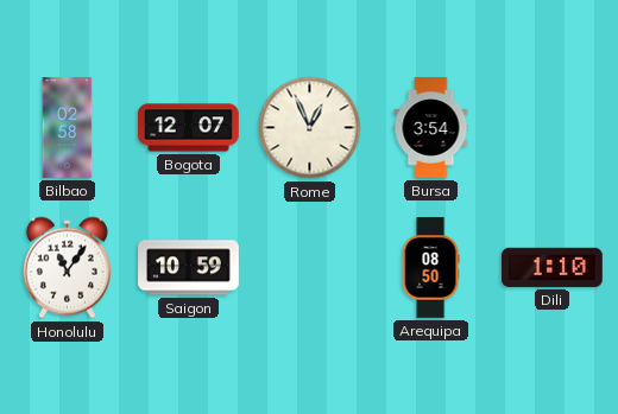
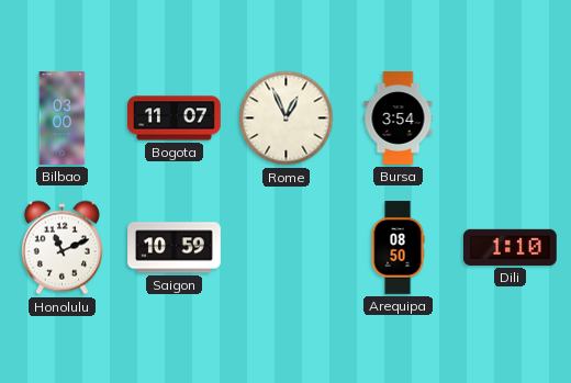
Bilbao: 02:58 -> 03:00 (63, 119)
Bogota: 12:07 -> 11:07 (175, 119)
Honolulu: 11:06 -> 11:11 (61, 248)
